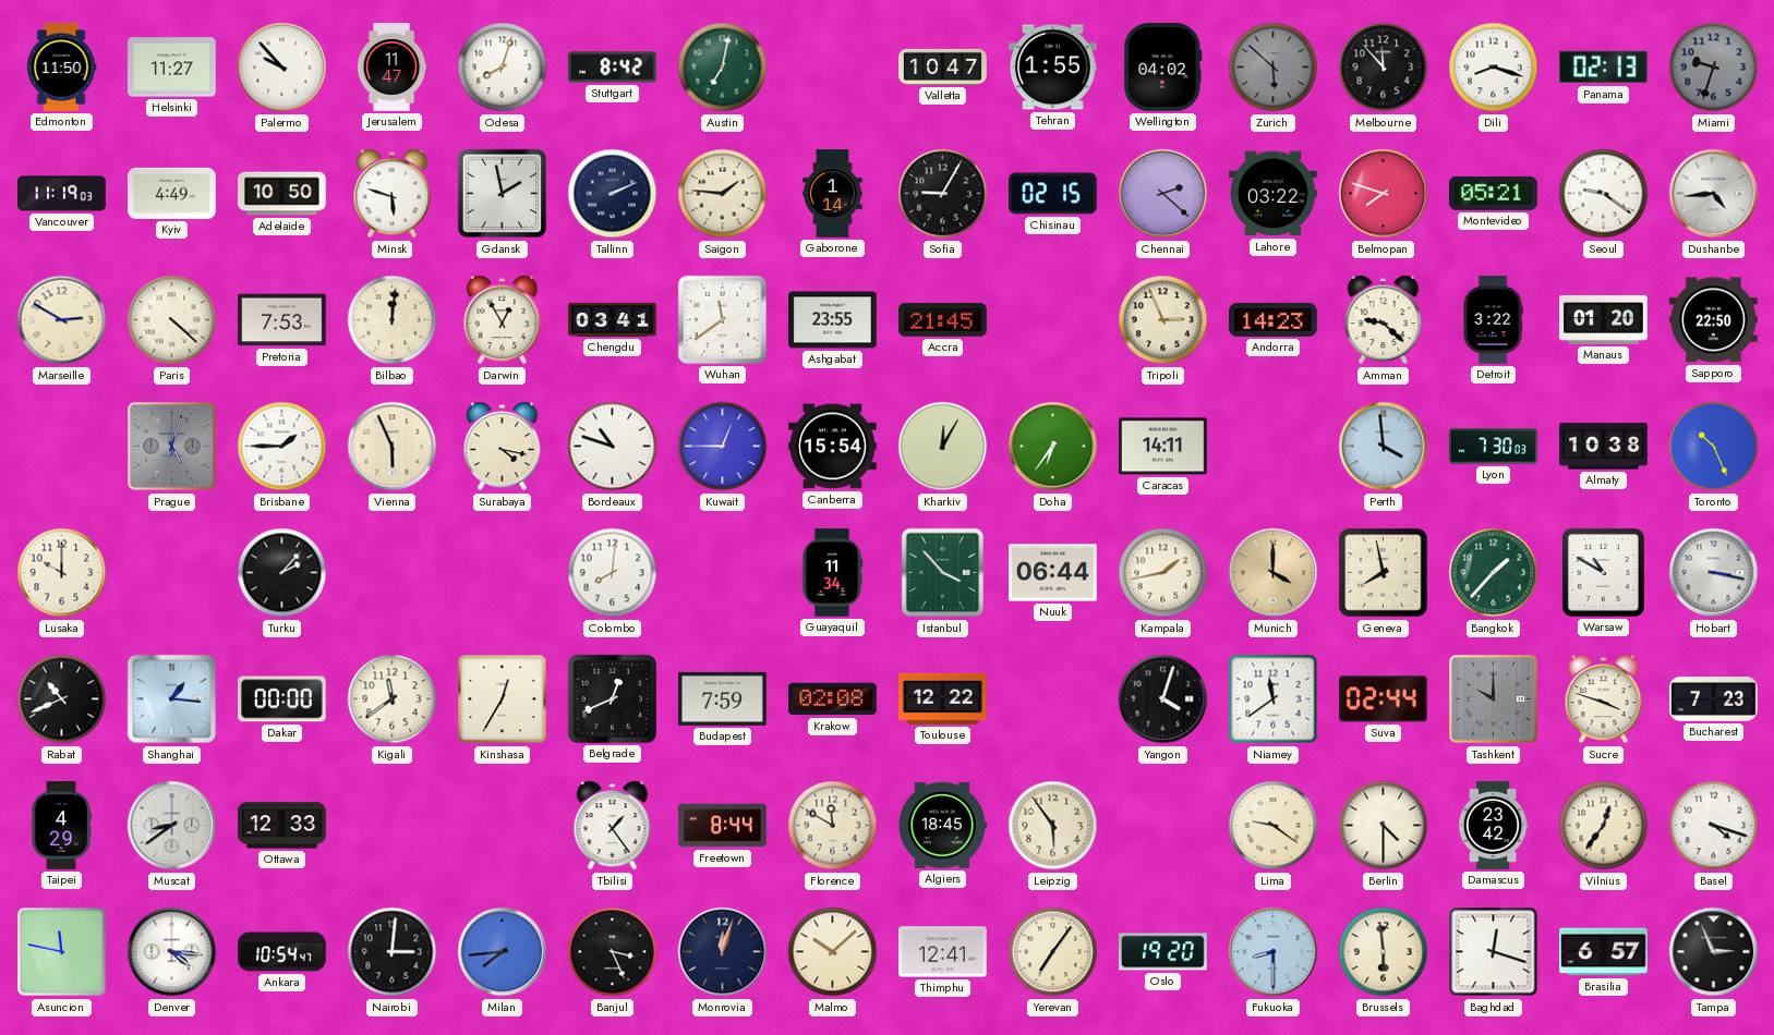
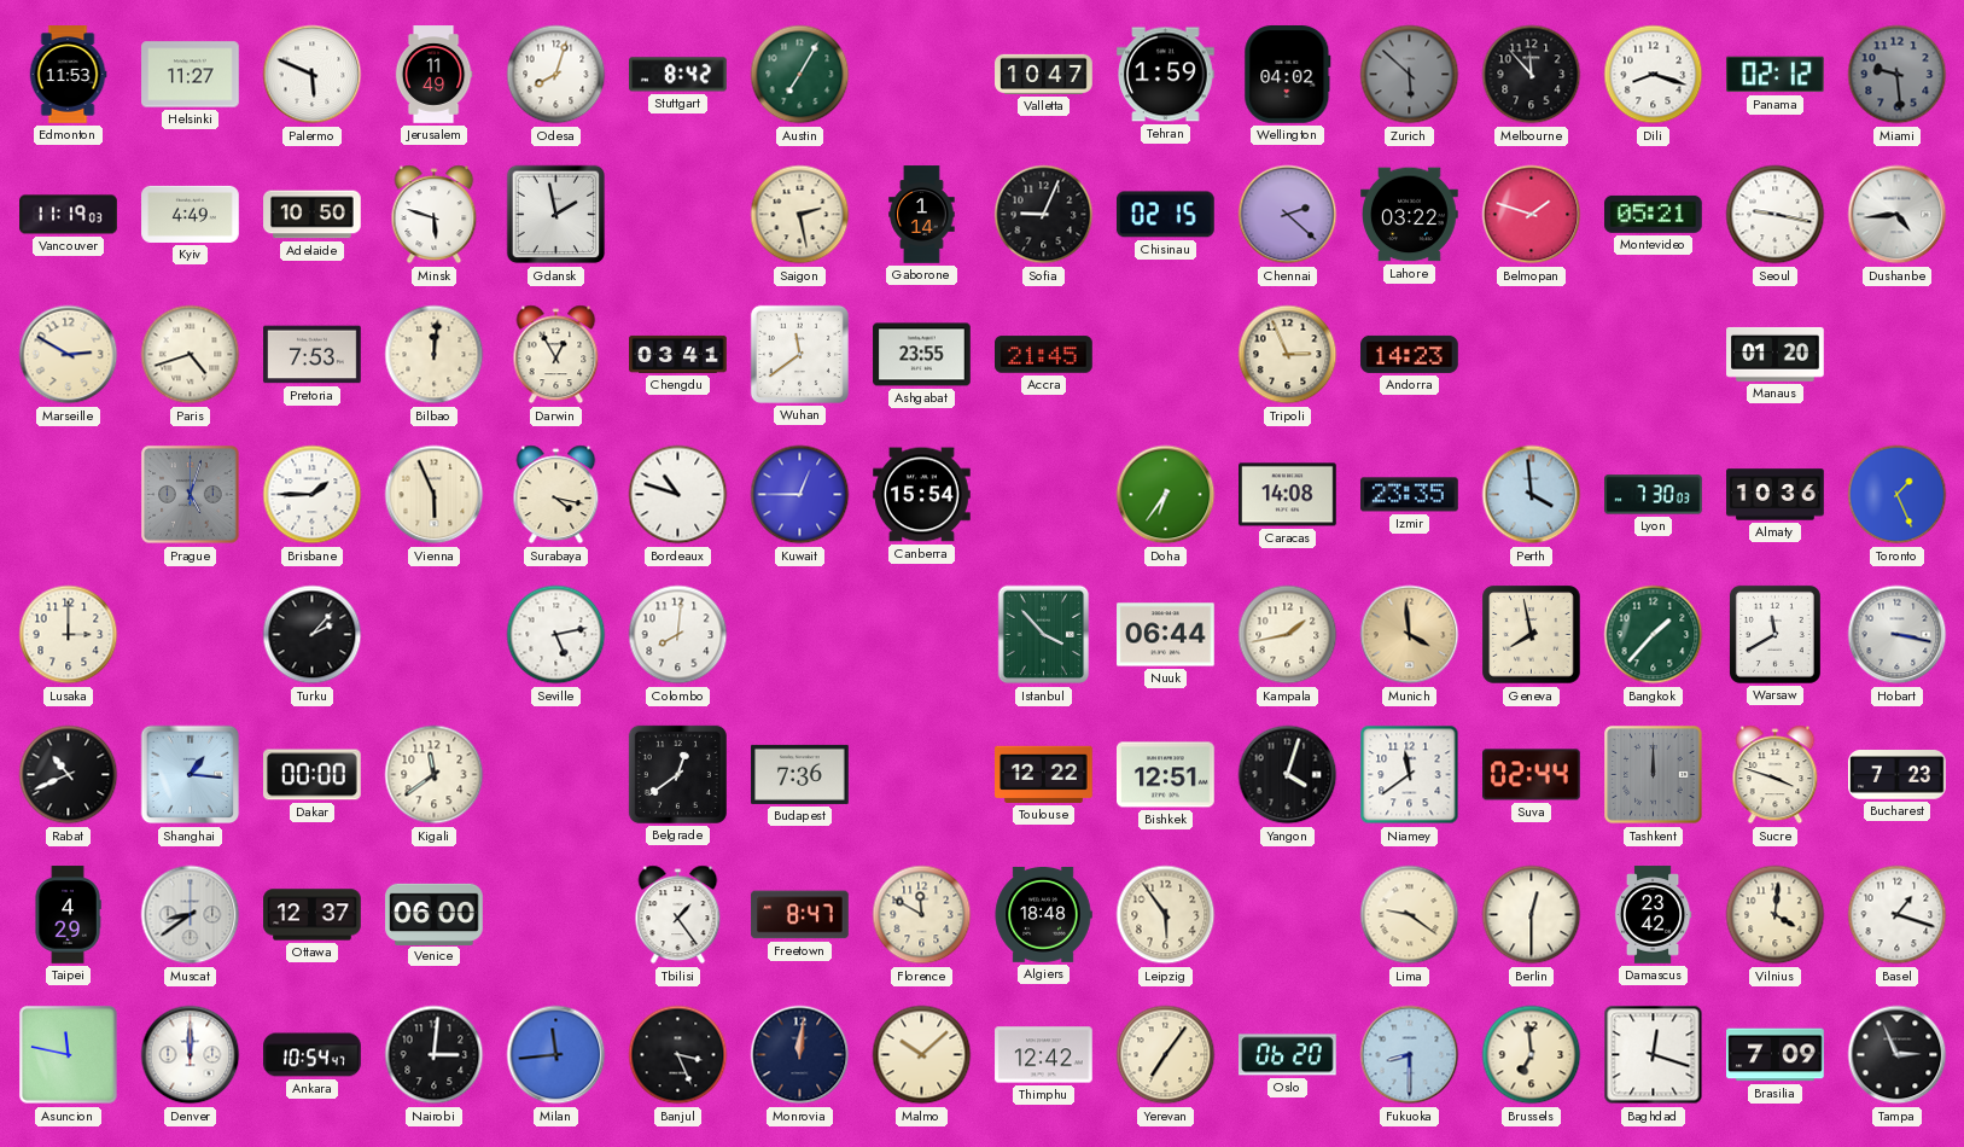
Edmonton: 11:50 -> 11:53 (68, 75)
Palermo: 9:53 -> 5:49 (313, 75)
Jerusalem: 11:47 -> 11:49 (433, 75)
Austin: 7:02 -> 7:05 (800, 75)
Tehran: 1:55 -> 1:59 (1166, 75)
Panama: 02:13 -> 02:12 (1776, 75)
Miami: 9:33 -> 9:29 (1898, 75)
Tallinn: 2:11 -> none (613, 194)
Saigon: 1:46 -> 2:28 (800, 215)
Sofia: 9:05 -> 9:04 (1044, 215)
Belmopan: 7:48 -> 1:48 (1532, 215)
Seoul: 9:21 -> 9:17 (1776, 215)
Paris: 4:22 -> 4:42 (191, 355)
Amman: 9:22 -> none (1384, 320)
Detroit: 3:22 -> none (1493, 320)
Sapporo: 22:50 -> none (1714, 320)
Kharkiv: 12:05 -> none (943, 447)
Caracas: 14:11 -> 14:08 (1288, 495)
Izmir: none -> 23:35 (1410, 495)
Almaty: 10:38 -> 10:36 (1776, 495)
Toronto: 10:26 -> 1:26 (1898, 495)
Lusaka: 10:00 -> 3:00 (69, 635)
Seville: none -> 5:13 (556, 635)
Guayaquil: 11:34 -> none (832, 573)
Munich: 4:00 -> 3:59 (1410, 635)
Warsaw: 10:50 -> 11:40 (1774, 634)
Kinshasa: 12:35 -> none (503, 699)
Belgrade: 12:41 -> 12:39 (677, 774)
Budapest: 7:59 -> 7:36 (800, 774)
Krakow: 02:08 -> none (833, 699)
Bishkek: none -> 12:51 (1166, 775)
Tashkent: 10:00 -> 12:00 (1654, 775)
Ottawa: 12:33 -> 12:37 (313, 915)
Venice: none -> 06:00 (435, 914)
Freetown: 8:44 -> 8:47 (800, 915)
Algiers: 18:45 -> 18:48 (1043, 915)
Berlin: 4:30 -> 12:30 (1532, 915)
Vilnius: 12:36 -> 4:01 (1776, 915)
Basel: 4:18 -> 1:18 (1898, 915)
Denver: 4:16 -> 12:00 (191, 1055)
Milan: 7:44 -> 11:44 (556, 1055)
Monrovia: 12:03 -> 12:01 (800, 1055)
Thimphu: 12:41 -> 12:42 (1044, 1055)
Oslo: 19:20 -> 06:20 (1288, 1055)
Brussels: 5:59 -> 6:59 (1532, 1055)
Brasilia: 6:57 -> 7:09 (1776, 1055)
